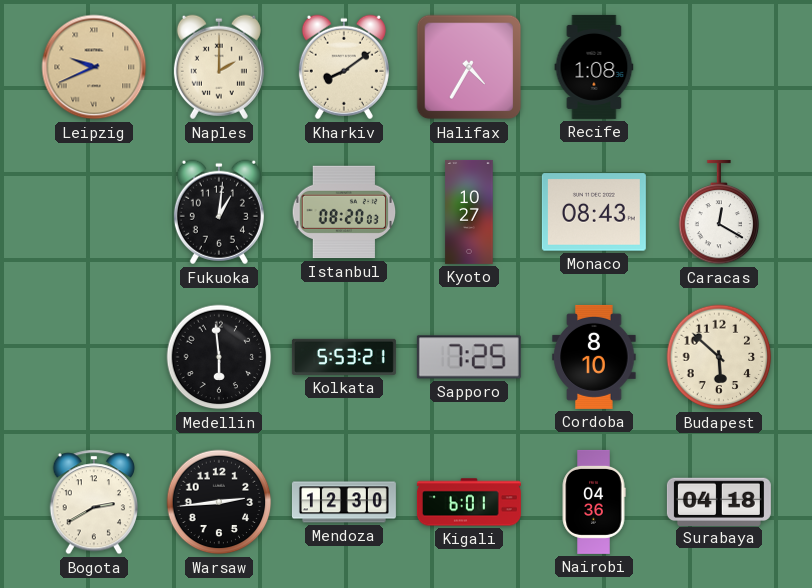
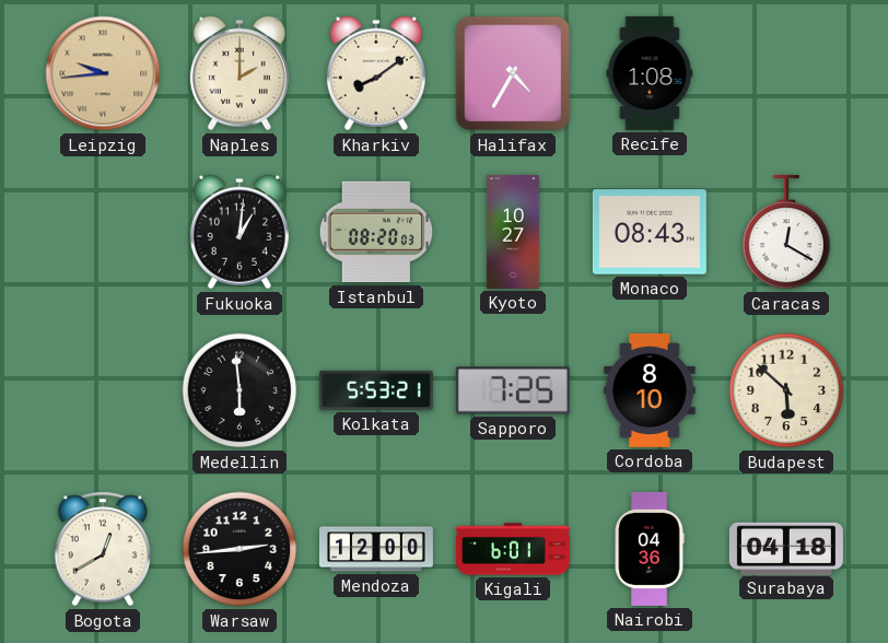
Leipzig: 9:41 -> 9:44 (103, 73)
Bogota: 2:40 -> 12:40 (102, 549)
Mendoza: 12:30 -> 12:00 (376, 549)
